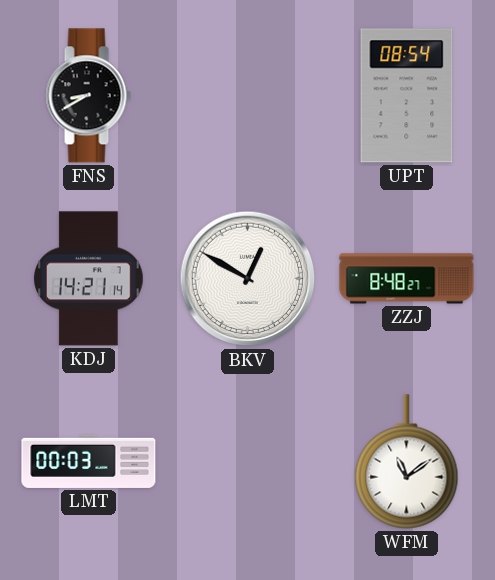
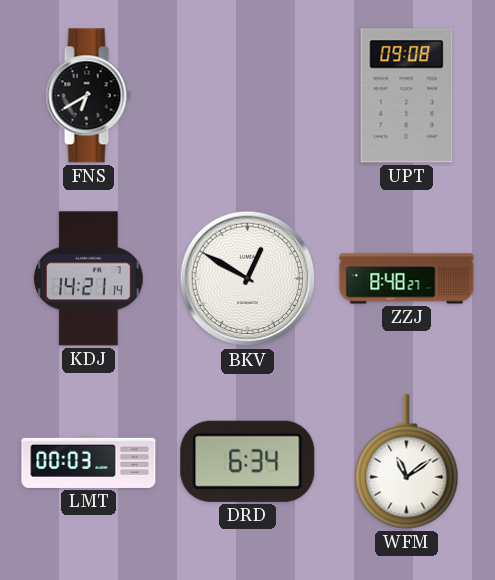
FNS: 8:40 -> 6:40 (88, 96)
UPT: 08:54 -> 09:08 (407, 96)
DRD: none -> 6:34 (248, 461)
